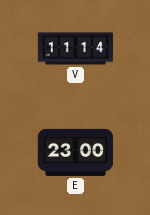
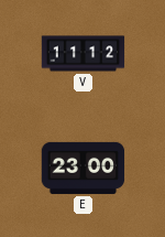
V: 11:14 -> 11:12 (84, 54)
